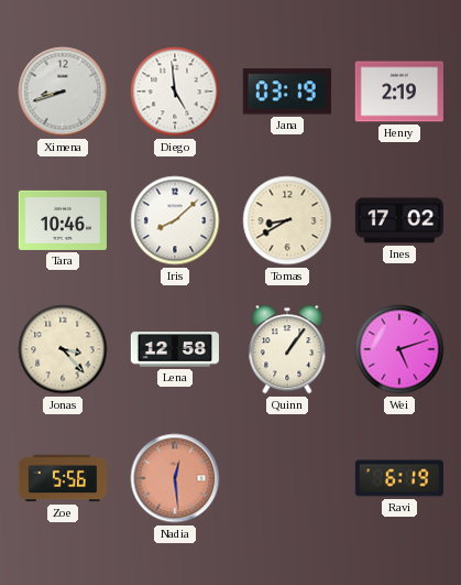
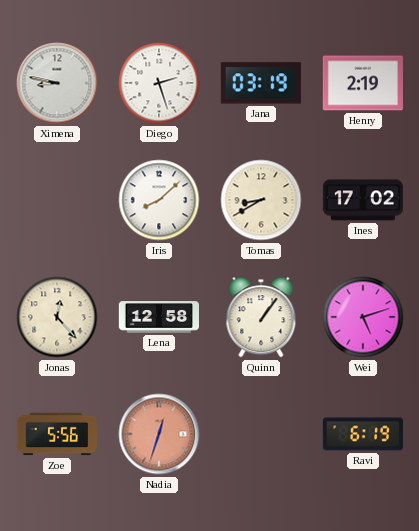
Ximena: 8:42 -> 8:47 (57, 83)
Diego: 4:59 -> 2:27 (159, 83)
Tara: 10:46 -> none (62, 220)
Jonas: 3:23 -> 12:23 (57, 317)
Nadia: 12:29 -> 12:33 (159, 434)
